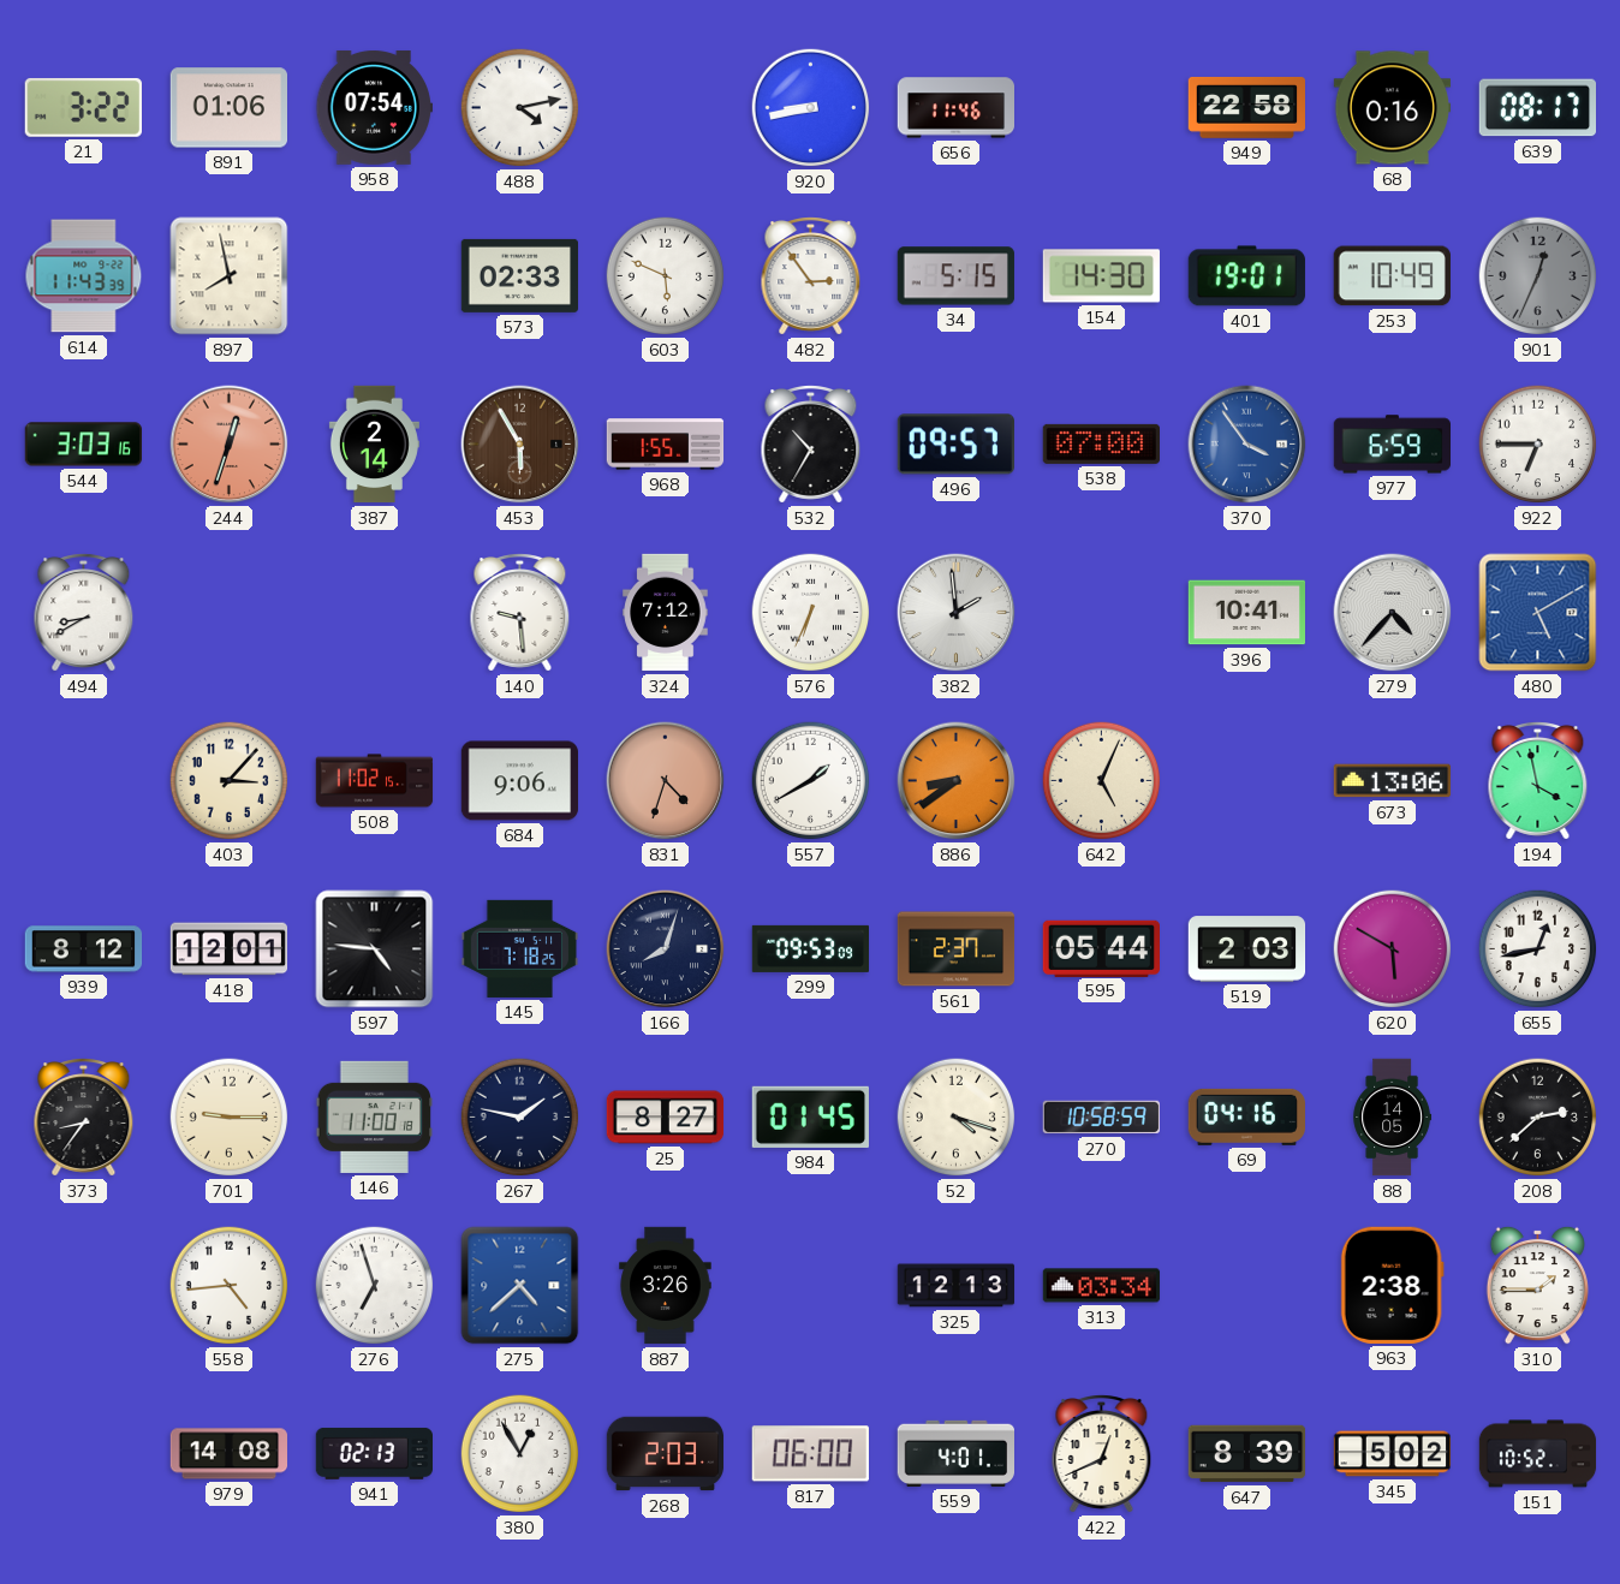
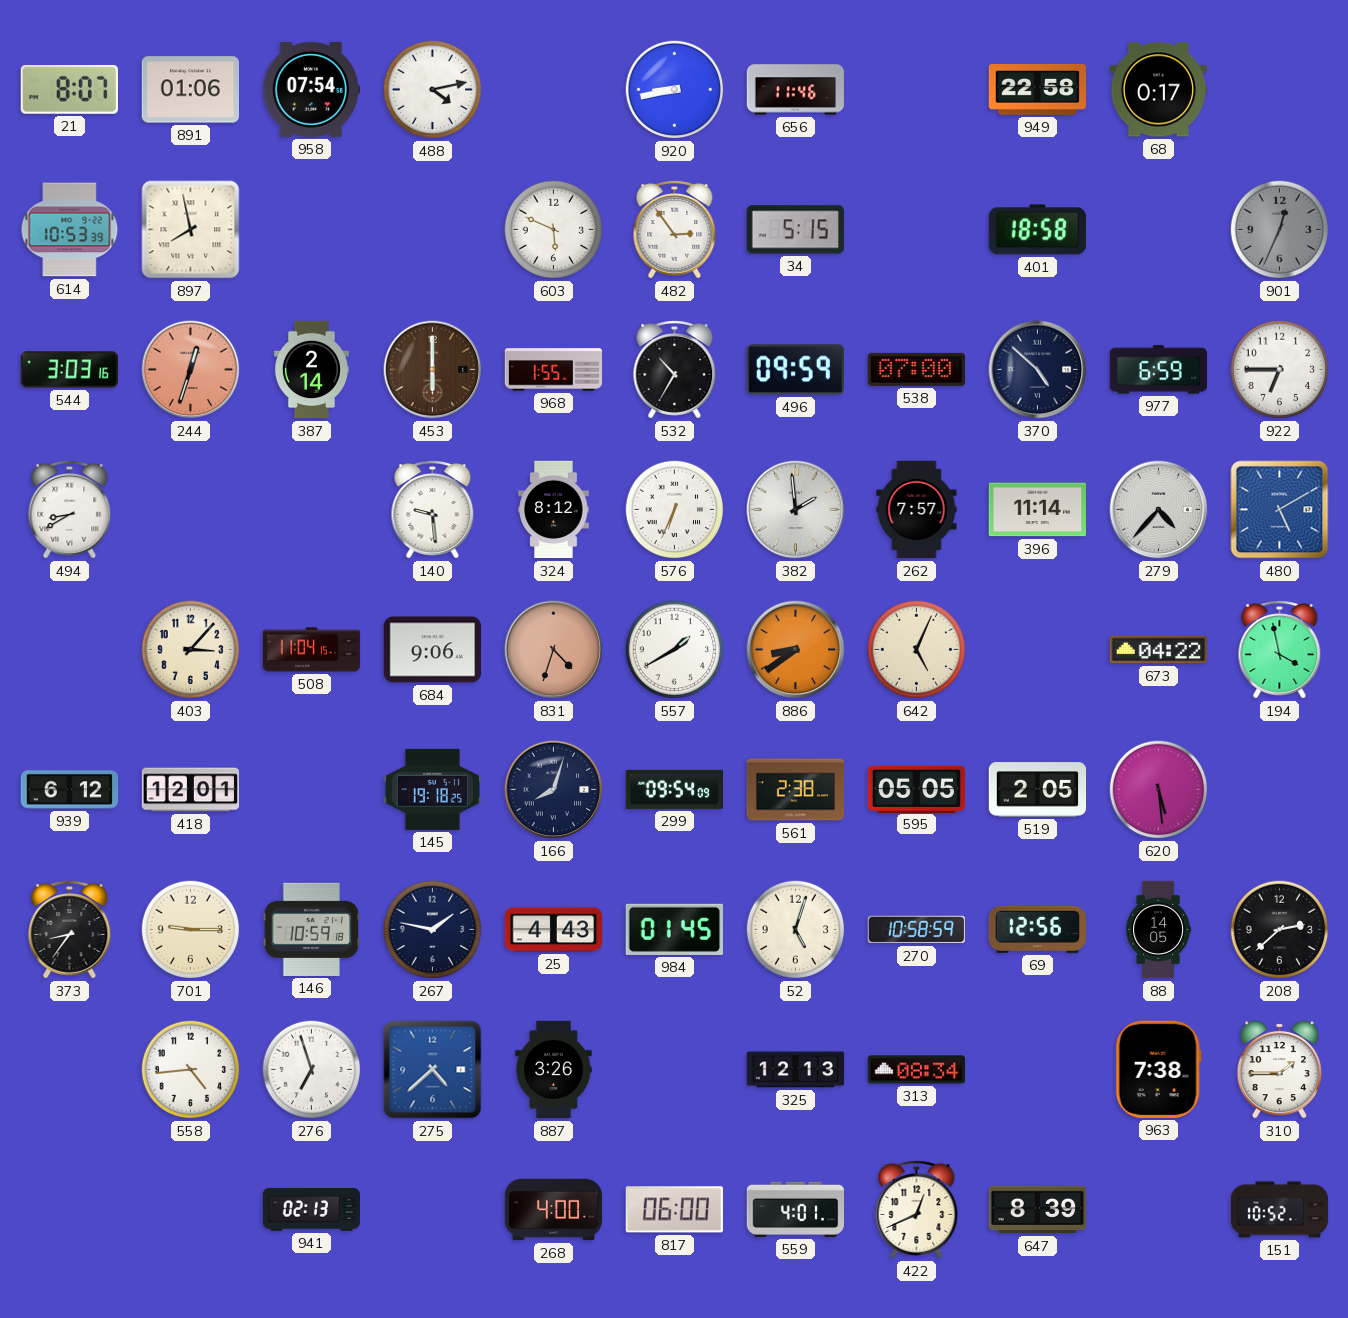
21: 3:22 -> 8:07 (69, 89)
68: 0:16 -> 0:17 (1159, 90)
639: 08:17 -> none (1537, 108)
614: 11:43 -> 10:53 (70, 230)
573: 02:33 -> none (519, 275)
154: 14:30 -> none (1101, 276)
401: 19:01 -> 18:58 (1037, 230)
253: 10:49 -> none (1392, 276)
453: 5:55 -> 6:00 (433, 370)
496: 09:57 -> 09:59 (795, 370)
370: 3:54 -> 4:52 (1038, 370)
370 dial: blue -> navy (1038, 370)
324: 7:12 -> 8:12 (554, 510)
262: none -> 7:57 (917, 510)
396: 10:41 -> 11:14 (1037, 510)
508: 11:02 -> 11:04 (312, 650)
673: 13:06 -> 04:22 (1159, 650)
939: 8:12 -> 6:12 (70, 790)
597: 4:46 -> none (375, 949)
145: 7:18 -> 19:18 (433, 789)
299: 09:53 -> 09:54 (674, 789)
561: 2:37 -> 2:38 (796, 790)
595: 05:44 -> 05:05 (916, 789)
519: 2:03 -> 2:05 (1038, 790)
620: 5:50 -> 5:29 (1159, 790)
655: 12:43 -> none (1538, 949)
146: 11:00 -> 10:59 (311, 929)
25: 8:27 -> 4:43 (554, 930)
52: 4:18 -> 5:03 (796, 930)
69: 04:16 -> 12:56 (1037, 929)
313: 03:34 -> 08:34 (917, 1070)
963: 2:38 -> 7:38 (1158, 1069)
979: 14:08 -> none (230, 1454)
380: 12:55 -> none (520, 1454)
268: 2:03 -> 4:00 (554, 1210)
345: 5:02 -> none (1393, 1454)
